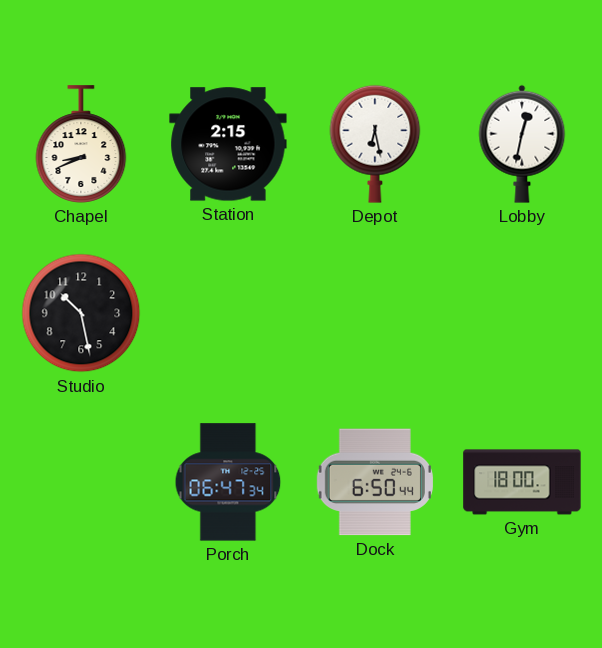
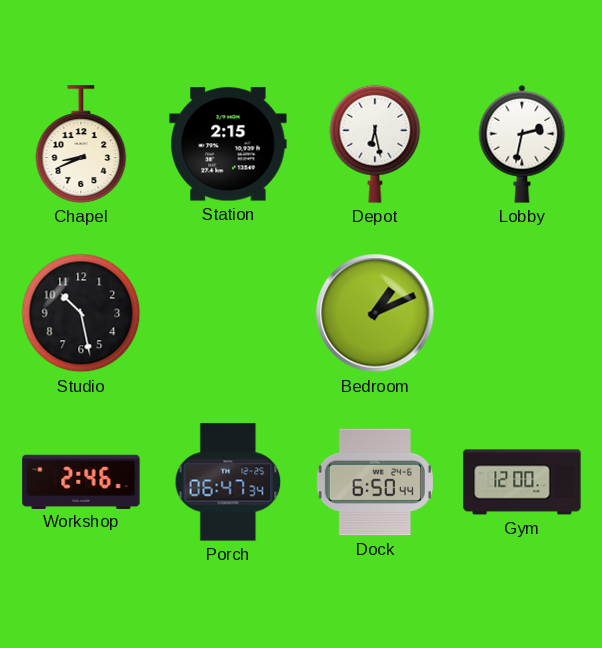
Lobby: 12:32 -> 2:32 (522, 144)
Bedroom: none -> 1:11 (375, 313)
Workshop: none -> 2:46 (81, 481)
Gym: 18:00 -> 12:00 (522, 482)
